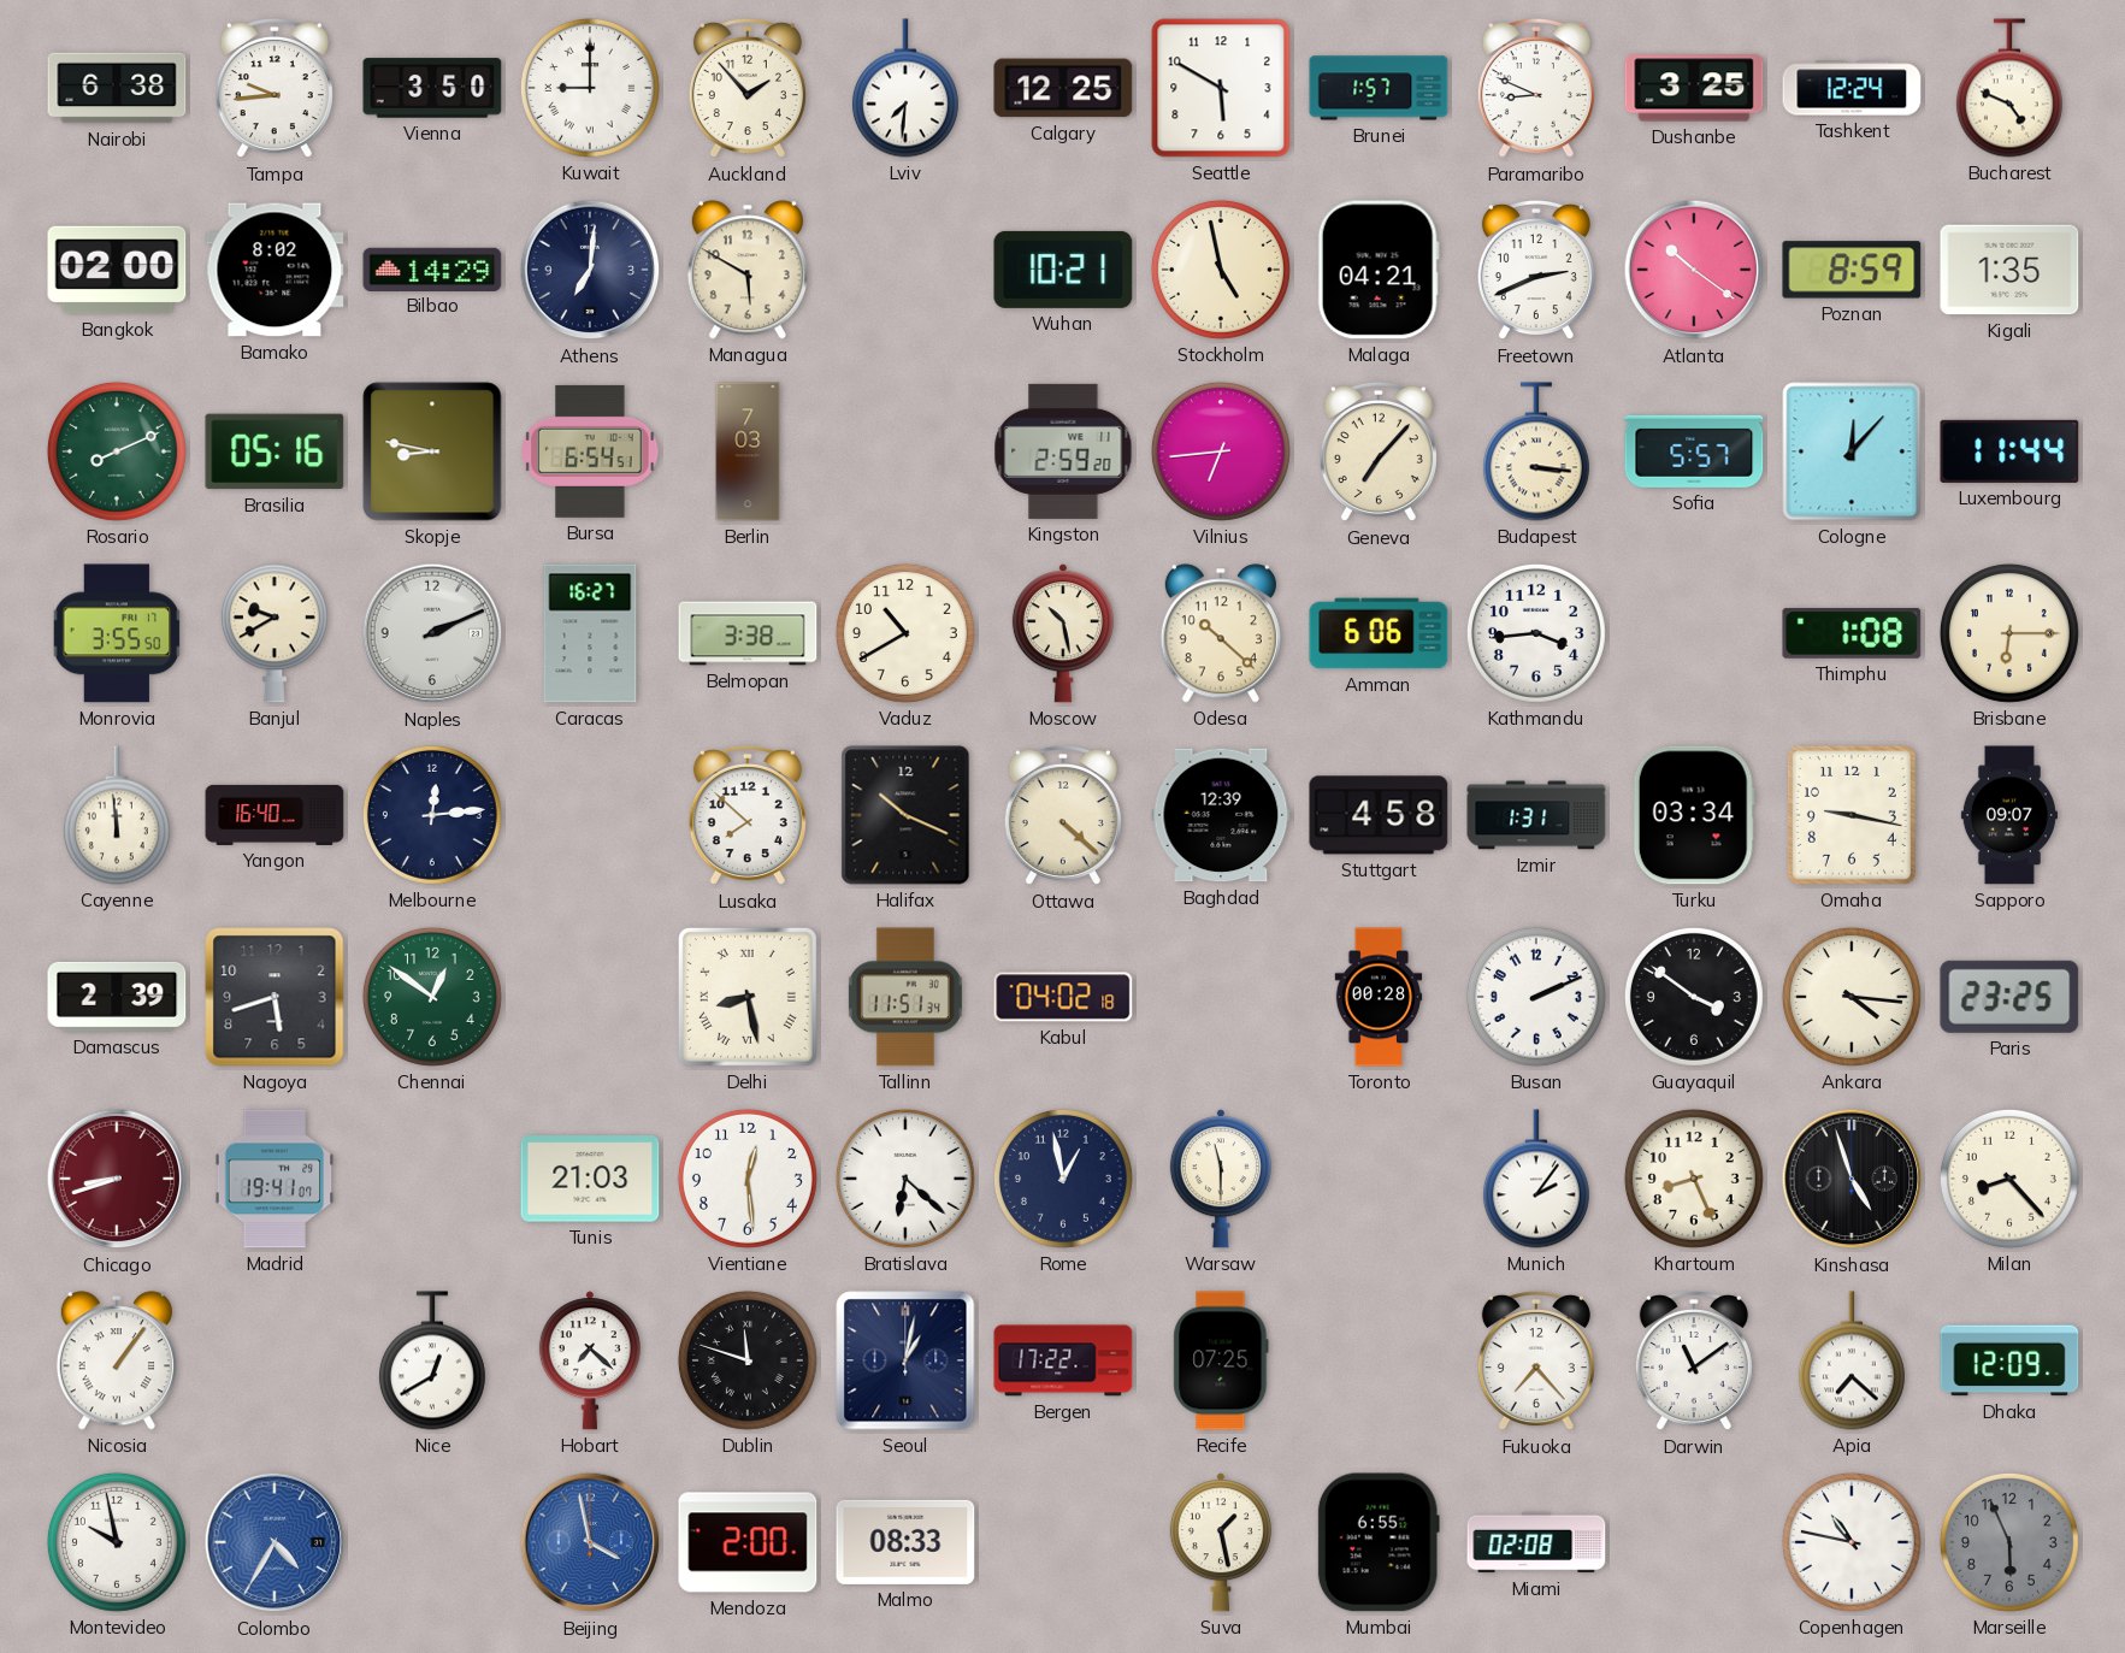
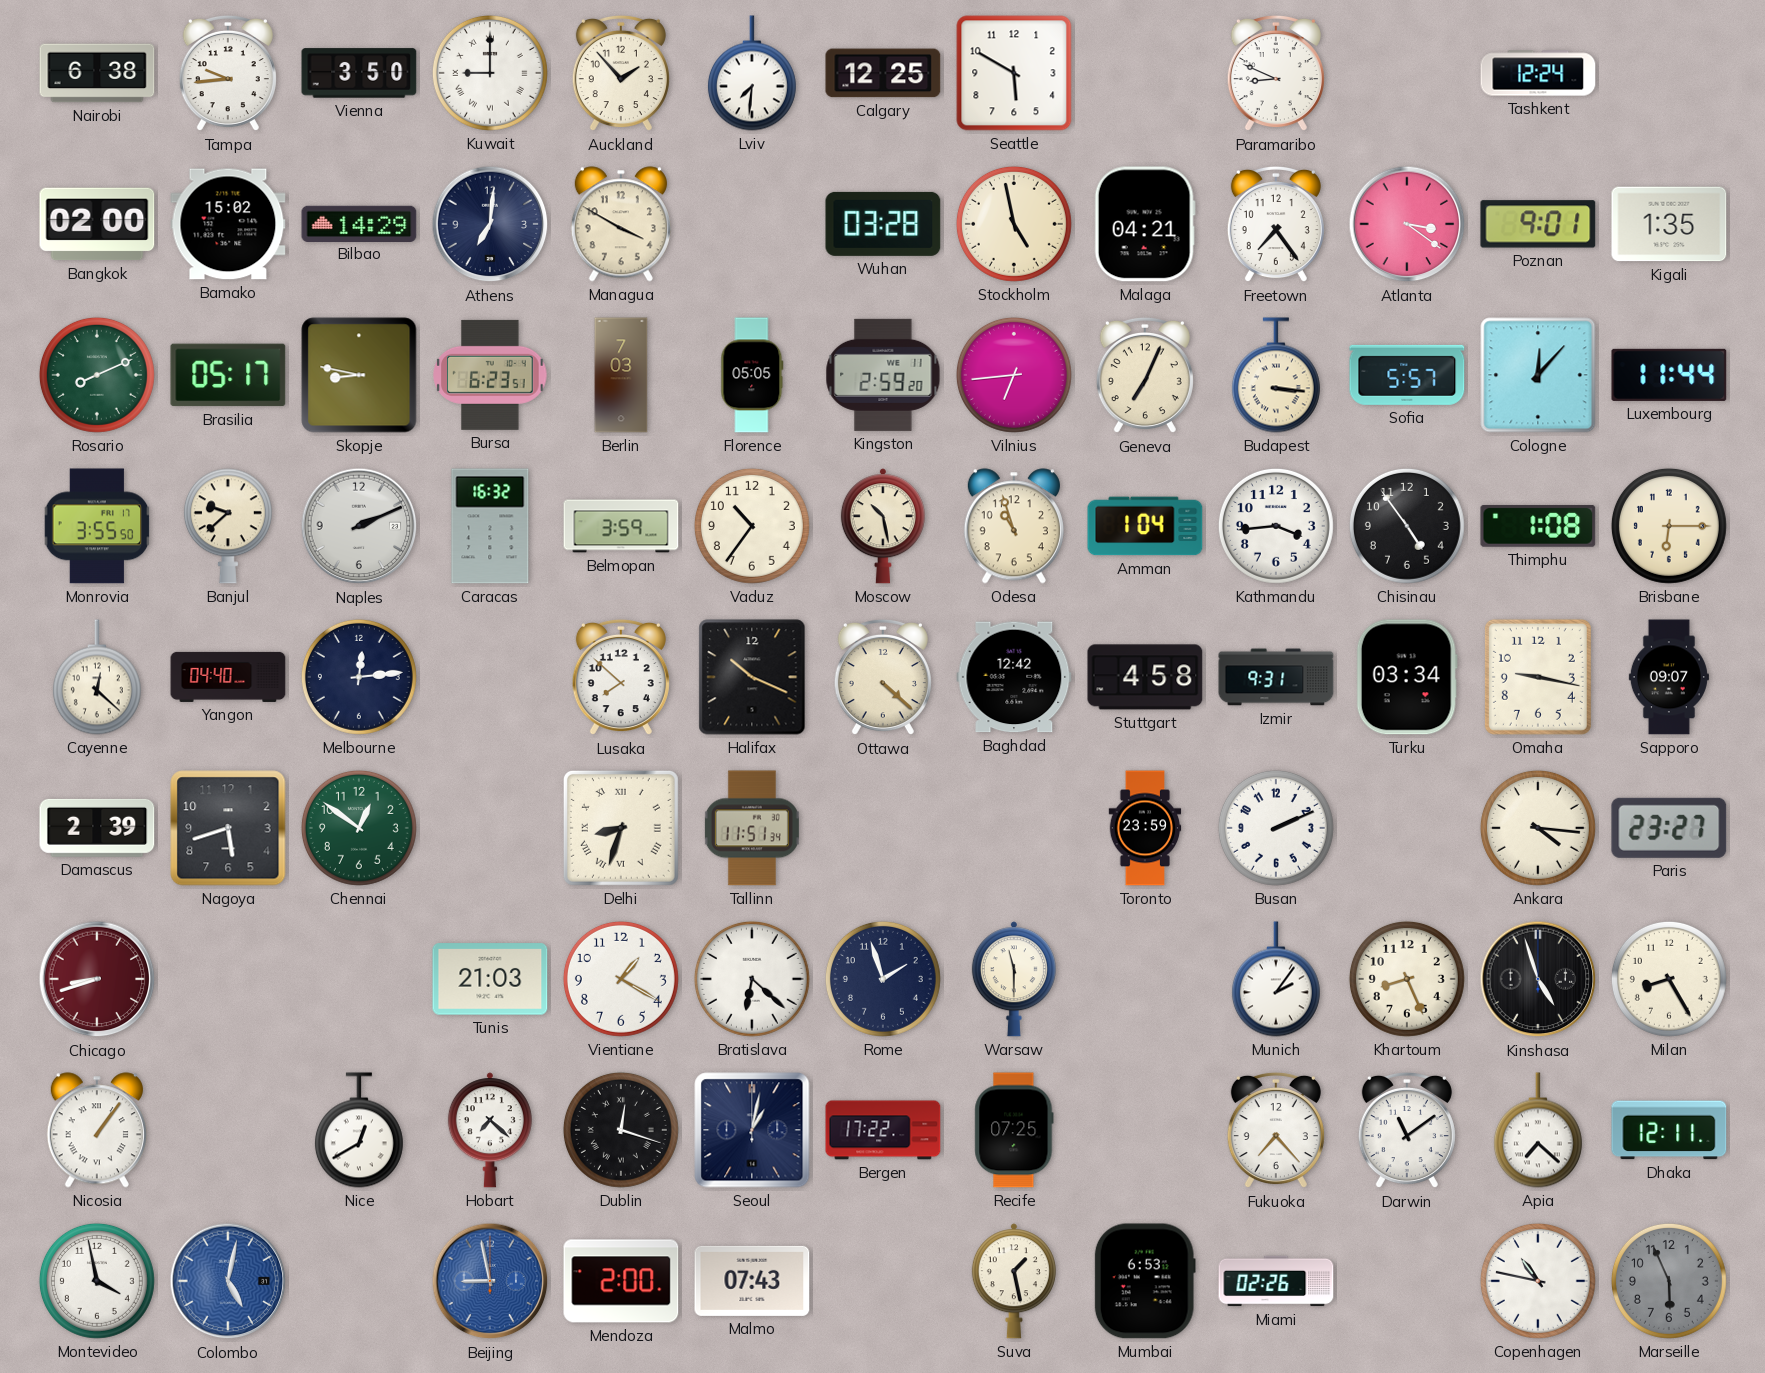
Brunei: 1:57 -> none (1379, 88)
Dushanbe: 3:25 -> none (1694, 88)
Bucharest: 4:49 -> none (2009, 88)
Bamako: 8:02 -> 15:02 (228, 224)
Managua: 5:50 -> 3:50 (621, 224)
Wuhan: 10:21 -> 03:28 (883, 224)
Freetown: 2:41 -> 7:24 (1276, 224)
Atlanta: 10:21 -> 3:21 (1407, 224)
Poznan: 8:59 -> 9:01 (1538, 224)
Brasilia: 05:16 -> 05:17 (228, 375)
Bursa: 6:54 -> 6:23 (490, 375)
Florence: none -> 05:05 (752, 375)
Geneva: 7:07 -> 7:04 (1145, 375)
Banjul: 9:40 -> 9:38 (228, 526)
Caracas: 16:27 -> 16:32 (490, 526)
Belmopan: 3:38 -> 3:59 (621, 526)
Vaduz: 10:40 -> 10:36 (752, 526)
Odesa: 10:22 -> 10:57 (1014, 526)
Amman: 6:06 -> 1:04 (1145, 526)
Chisinau: none -> 4:54 (1407, 526)
Cayenne: 11:59 -> 12:22 (97, 677)
Yangon: 16:40 -> 04:40 (228, 677)
Baghdad: 12:39 -> 12:42 (1014, 677)
Izmir: 1:31 -> 9:31 (1276, 677)
Delhi: 8:28 -> 8:33 (621, 828)
Kabul: 04:02 -> none (1063, 997)
Toronto: 00:28 -> 23:59 (1145, 828)
Guayaquil: 3:51 -> none (1694, 997)
Paris: 23:25 -> 23:27 (1669, 828)
Madrid: 19:41 -> none (275, 1179)
Vientiane: 12:29 -> 1:20 (621, 979)
Rome: 12:58 -> 1:57 (883, 979)
Milan: 8:23 -> 8:25 (1669, 979)
Dublin: 11:48 -> 12:18 (621, 1130)
Dhaka: 12:09 -> 12:11 (1669, 1130)
Montevideo: 9:58 -> 3:58 (97, 1281)
Colombo: 4:35 -> 5:02 (228, 1281)
Beijing: 3:58 -> 8:58 (490, 1281)
Malmo: 08:33 -> 07:43 (752, 1281)
Mumbai: 6:55 -> 6:53 (1145, 1281)
Miami: 02:08 -> 02:26 (1276, 1281)
